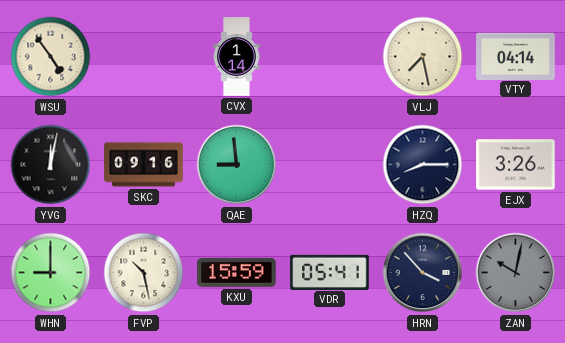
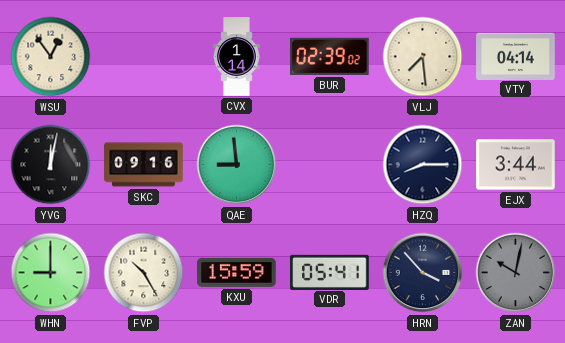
WSU: 4:54 -> 12:54 (51, 57)
BUR: none -> 02:39 (330, 56)
VLJ: 7:28 -> 7:29 (423, 57)
EJX: 3:26 -> 3:44 (516, 165)
FVP: 10:28 -> 10:25 (144, 273)
